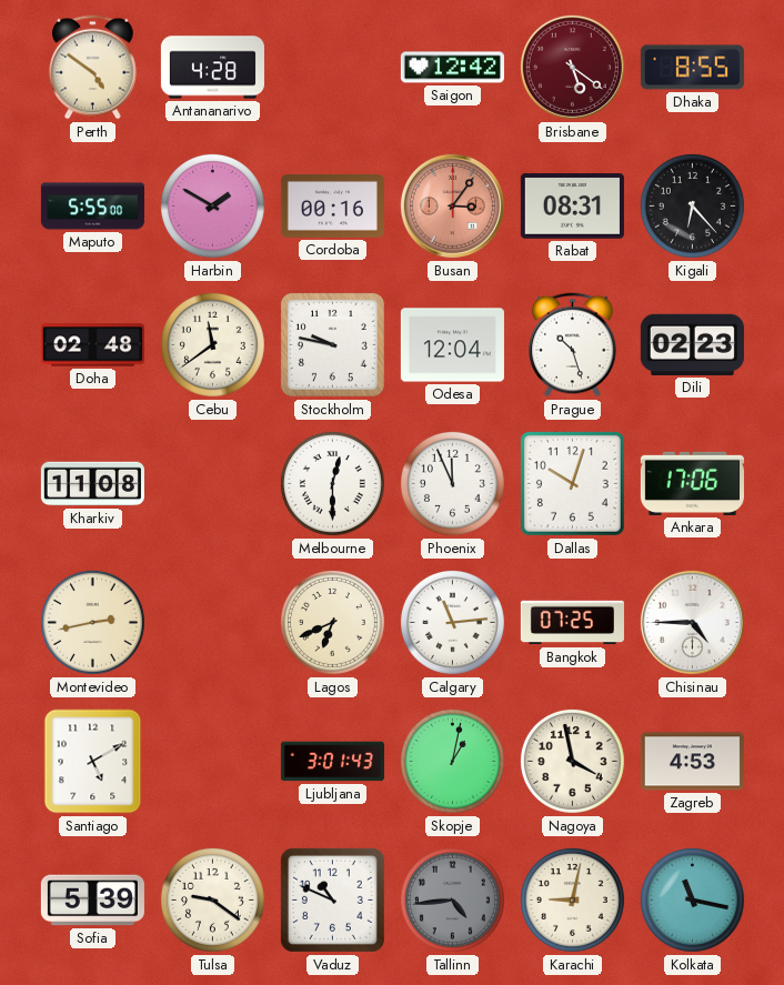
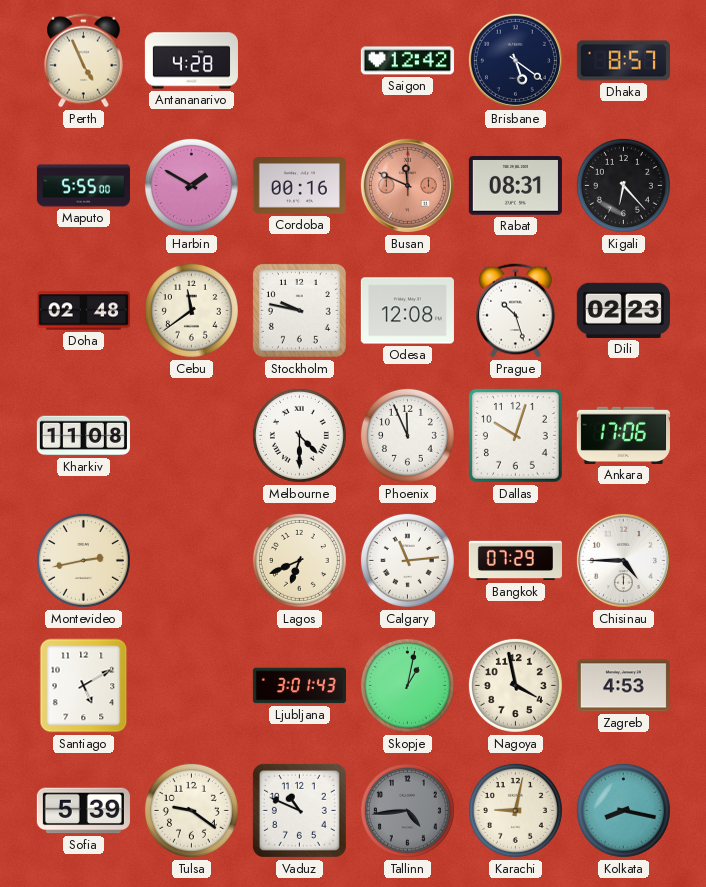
Perth: 4:51 -> 4:56 (84, 61)
Brisbane dial: burgundy -> navy (515, 60)
Dhaka: 8:55 -> 8:57 (623, 61)
Busan: 3:06 -> 11:49 (407, 185)
Odesa: 12:04 -> 12:08 (407, 311)
Melbourne: 12:30 -> 4:30 (299, 435)
Bangkok: 07:25 -> 07:29 (515, 561)
Kolkata: 11:17 -> 8:17 (623, 810)
